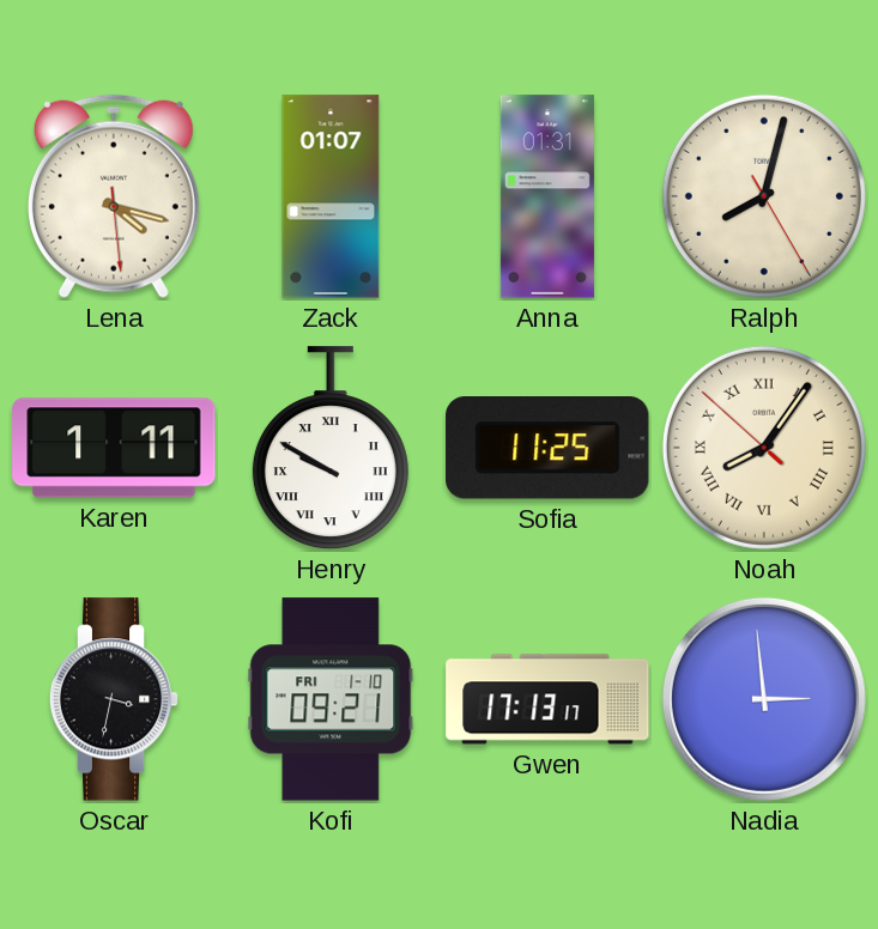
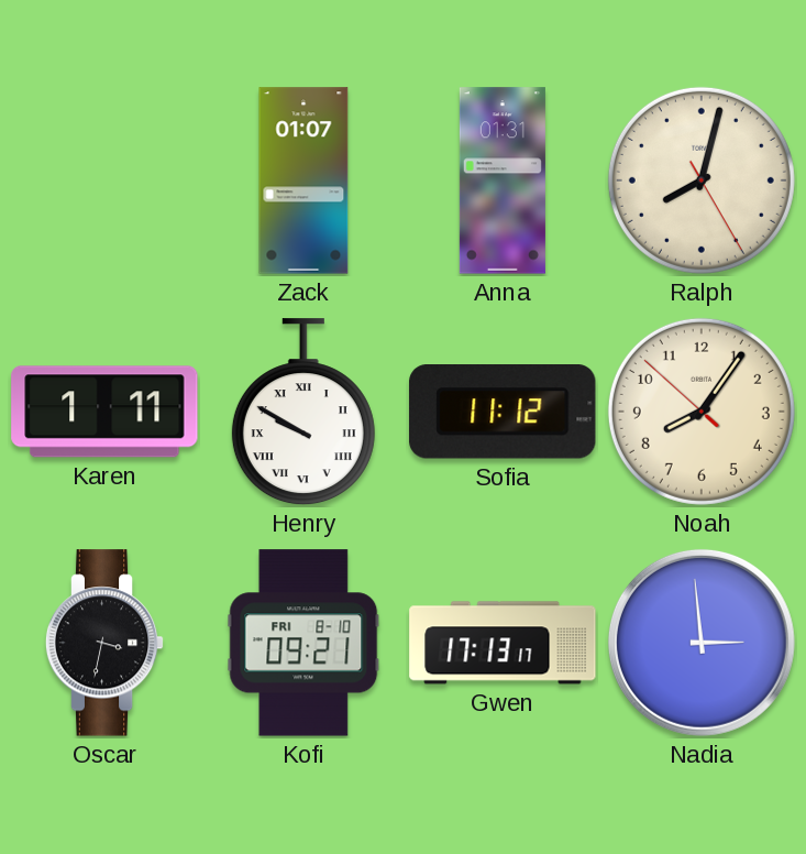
Lena: 4:17 -> none (114, 196)
Sofia: 11:25 -> 11:12 (503, 413)
Noah numerals: Roman -> Arabic (702, 412)
Kofi date: FRI 1-10 -> FRI 8-10 (303, 643)
